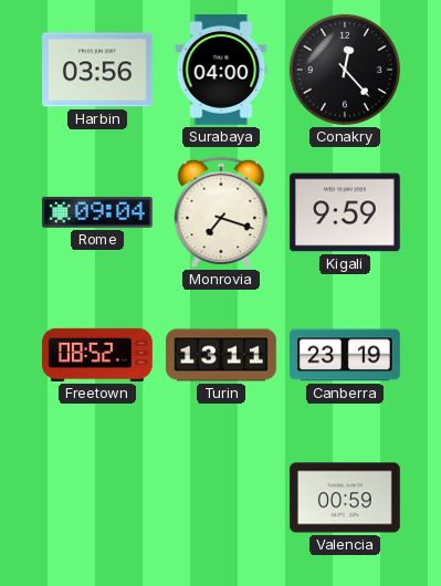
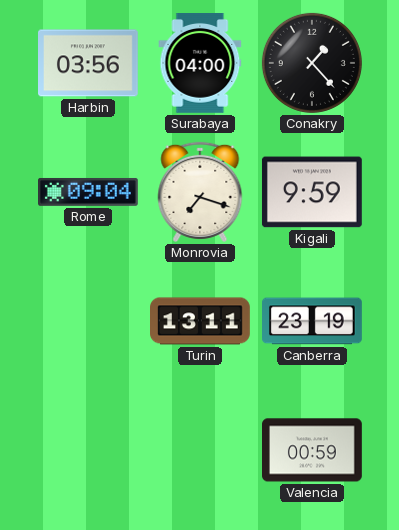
Conakry: 12:23 -> 1:23 (312, 63)
Freetown: 08:52 -> none (98, 355)
